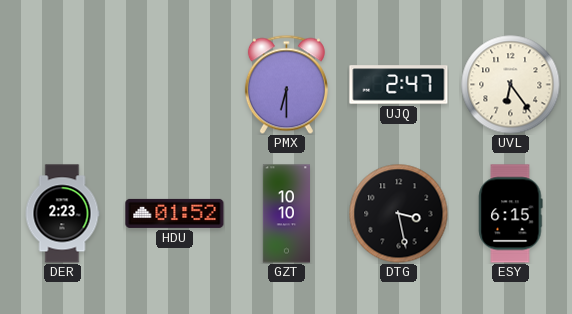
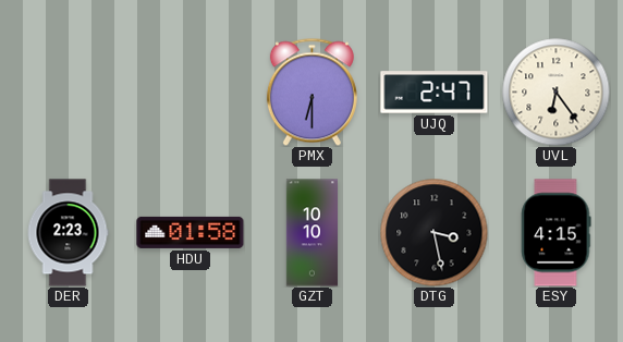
HDU: 01:52 -> 01:58 (191, 232)
ESY: 6:15 -> 4:15 (557, 233)
